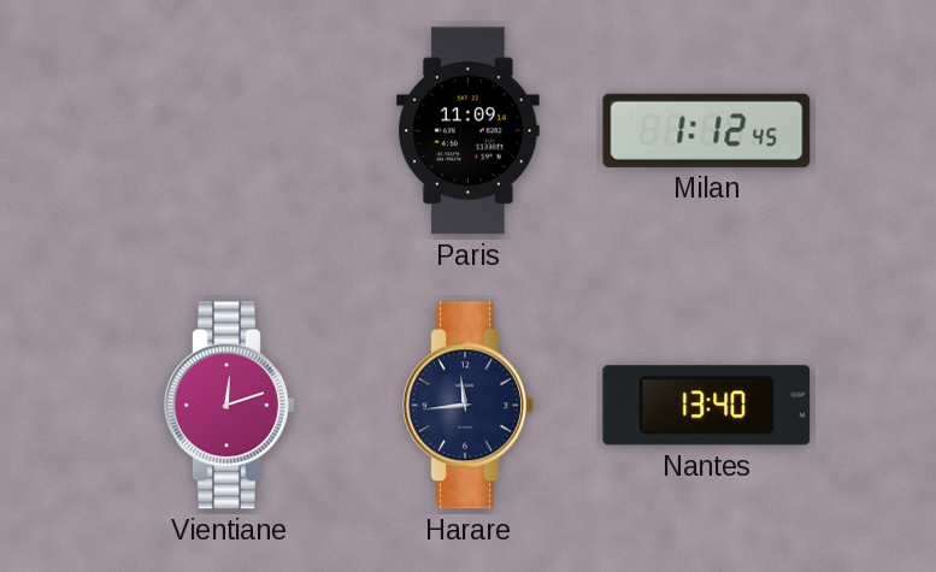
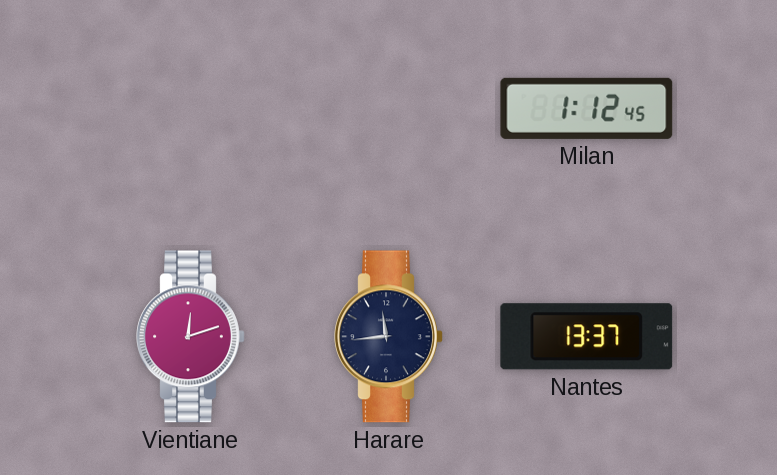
Paris: 11:09 -> none (469, 131)
Nantes: 13:40 -> 13:37 (587, 337)
